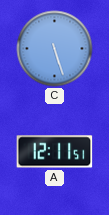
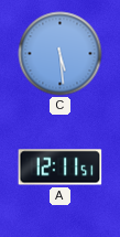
C: 5:27 -> 5:29 (61, 54)
